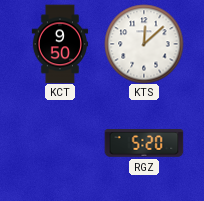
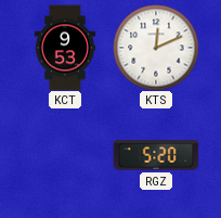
KCT: 9:50 -> 9:53 (65, 48)
KTS: 12:08 -> 12:11 (156, 48)
